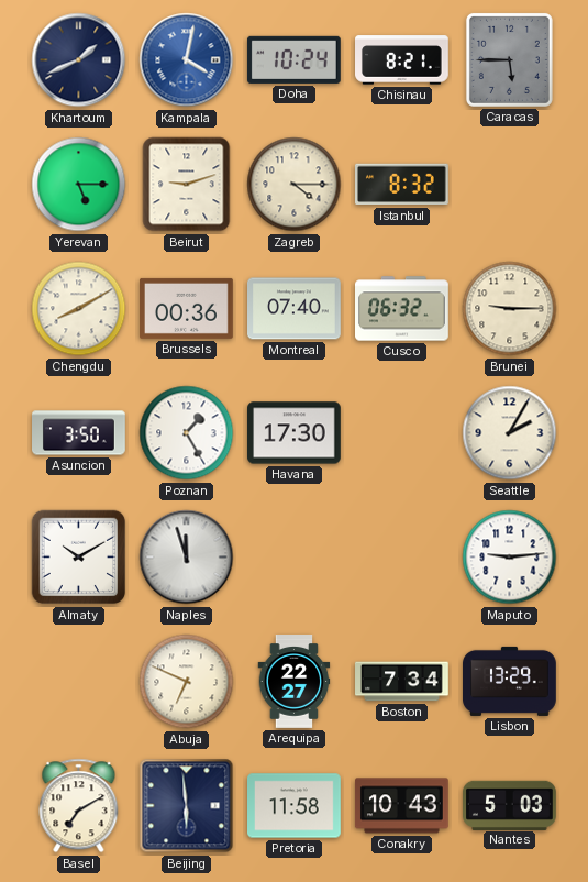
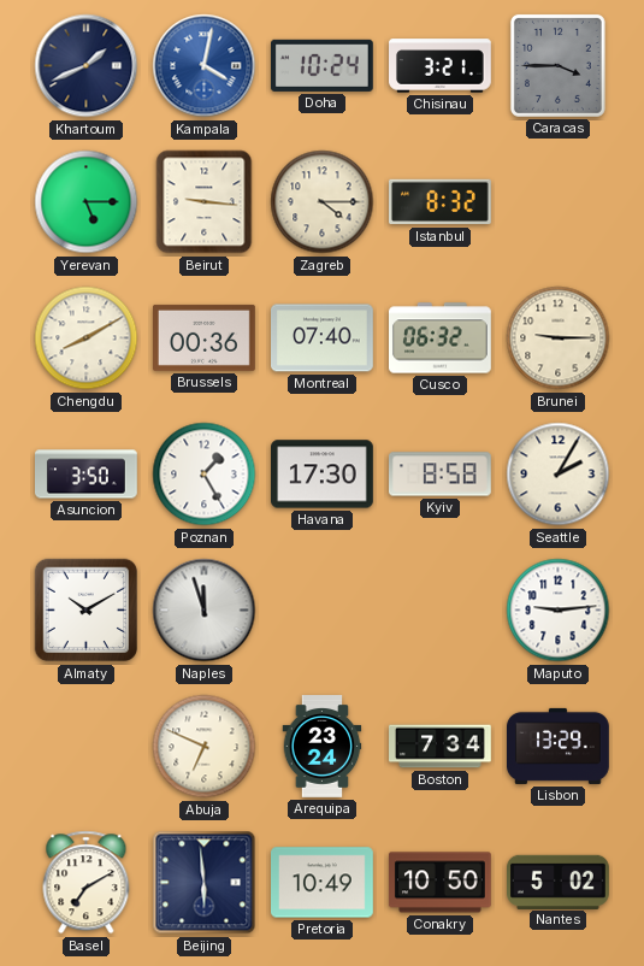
Chisinau: 8:21 -> 3:21 (441, 66)
Caracas: 5:45 -> 3:45 (557, 65)
Beirut: 9:12 -> 9:16 (205, 202)
Kyiv: none -> 8:58 (441, 475)
Arequipa: 22:27 -> 23:24 (323, 747)
Pretoria: 11:58 -> 10:49 (323, 883)
Conakry: 10:43 -> 10:50 (441, 883)
Nantes: 5:03 -> 5:02 (559, 882)
